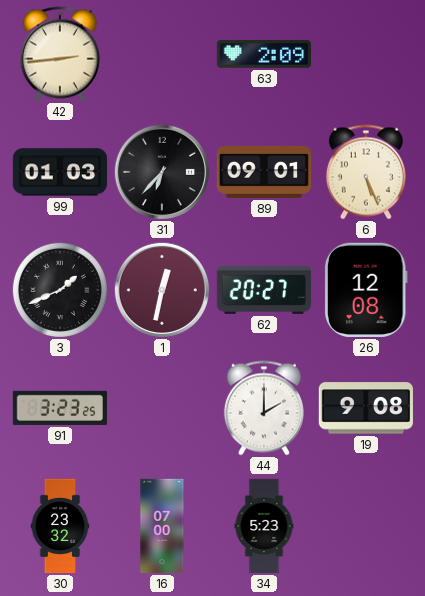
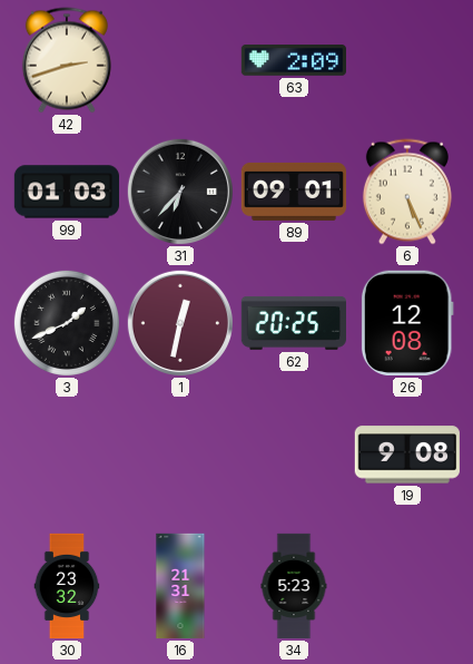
42: 2:44 -> 2:42 (67, 60)
62: 20:27 -> 20:25 (293, 323)
91: 3:23 -> none (60, 408)
44: 2:00 -> none (264, 408)
16: 07:00 -> 21:31 (180, 586)
